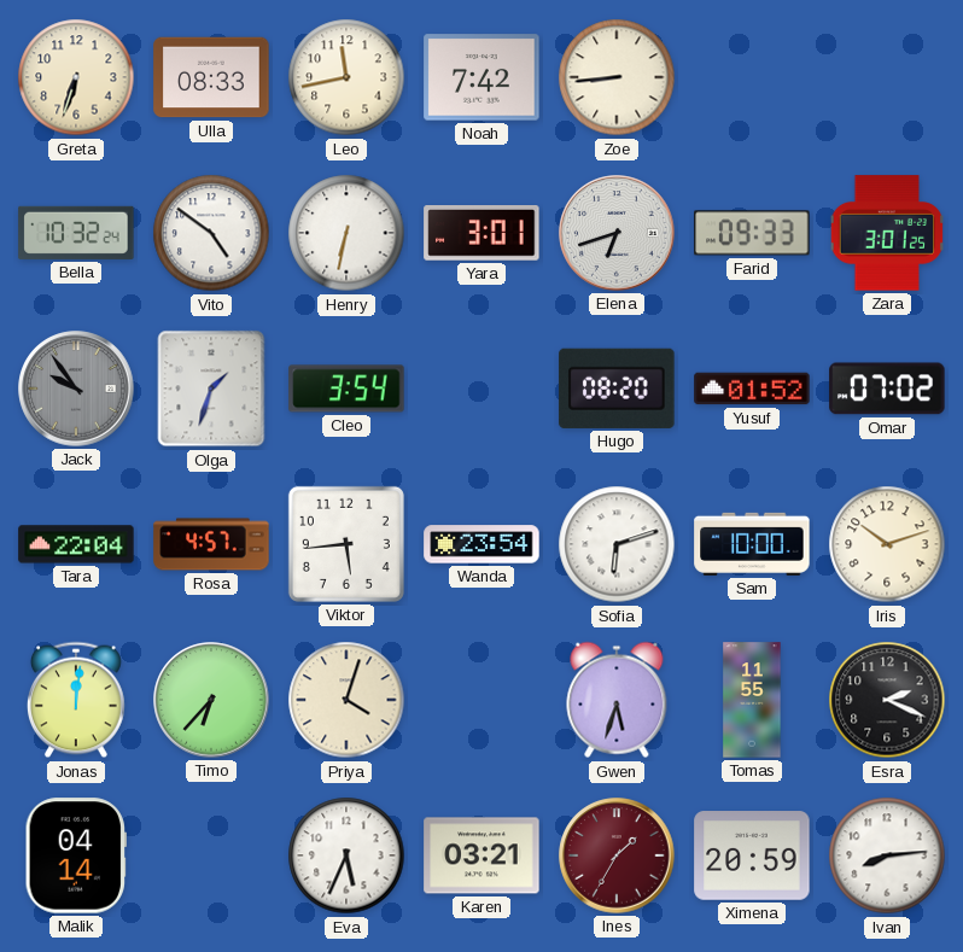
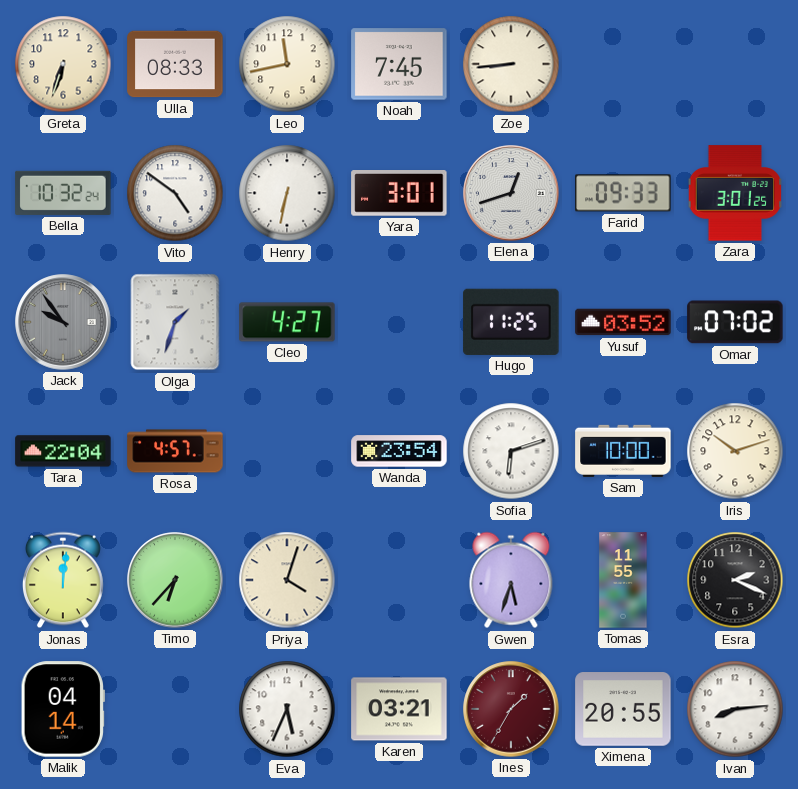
Noah: 7:42 -> 7:45 (399, 64)
Elena: 6:42 -> 12:42 (511, 193)
Cleo: 3:54 -> 4:27 (287, 322)
Hugo: 08:20 -> 11:25 (511, 322)
Yusuf: 01:52 -> 03:52 (623, 322)
Viktor: 5:44 -> none (346, 544)
Ximena: 20:59 -> 20:55 (623, 709)
